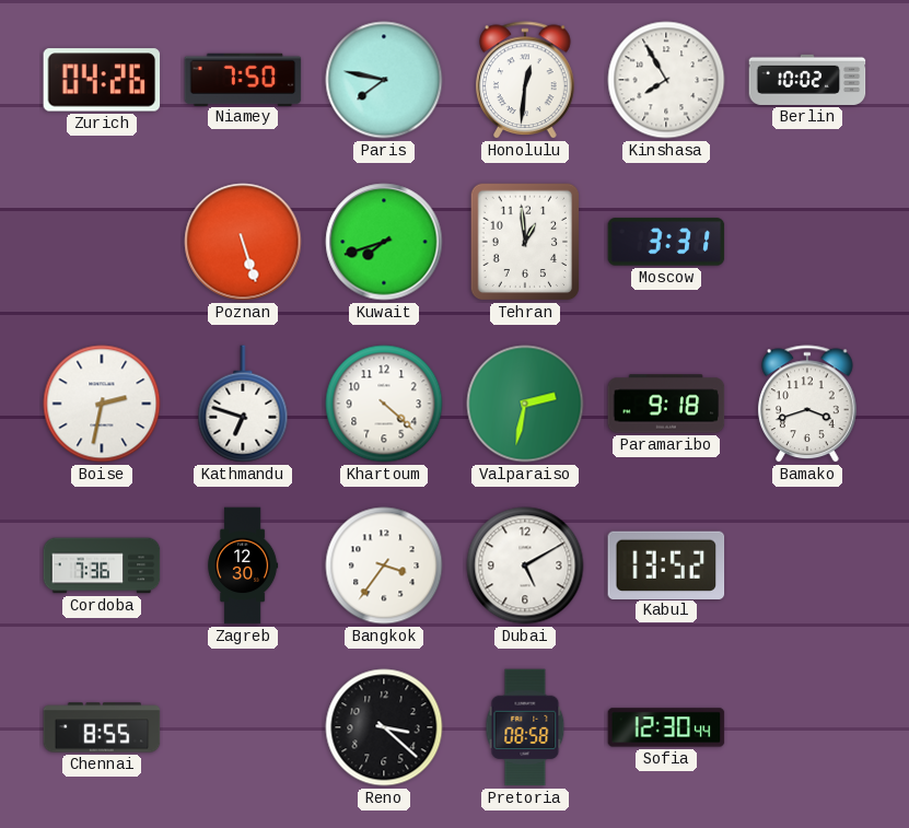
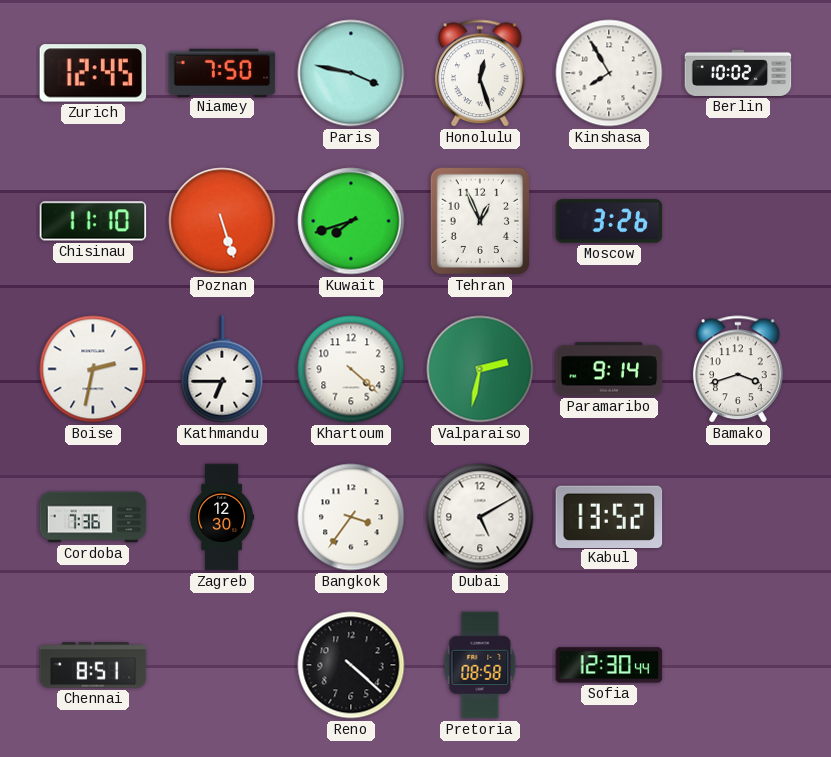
Zurich: 04:26 -> 12:45 (93, 73)
Paris: 7:47 -> 3:47 (351, 73)
Honolulu: 12:31 -> 12:27 (481, 74)
Chisinau: none -> 11:10 (93, 221)
Tehran: 12:59 -> 12:56 (480, 221)
Moscow: 3:31 -> 3:26 (609, 221)
Kathmandu: 6:48 -> 6:45 (222, 369)
Paramaribo: 9:18 -> 9:14 (609, 369)
Chennai: 8:55 -> 8:51 (93, 665)
Reno: 3:22 -> 4:22 (351, 665)
